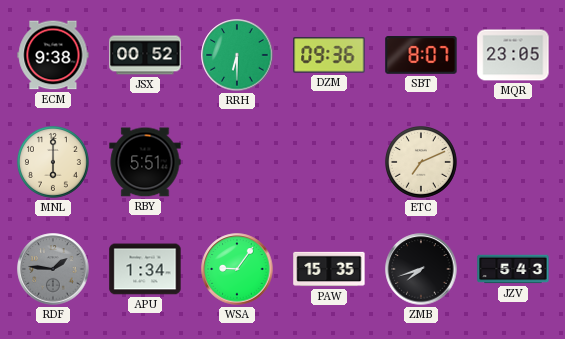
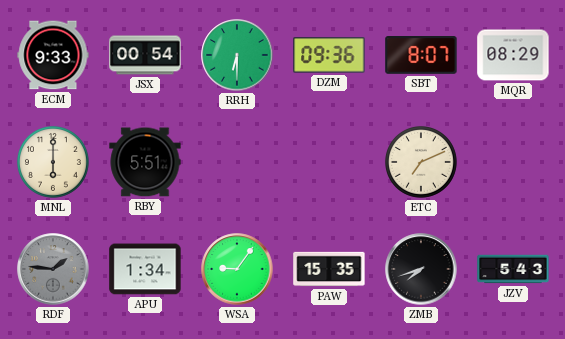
ECM: 9:38 -> 9:33 (53, 55)
JSX: 00:52 -> 00:54 (145, 55)
MQR: 23:05 -> 08:29 (513, 55)
